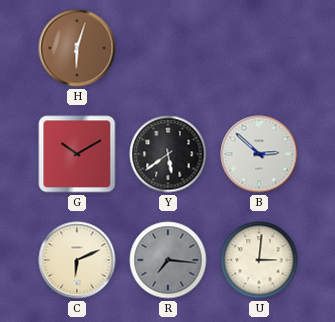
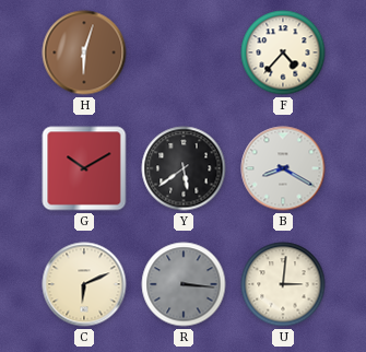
F: none -> 4:37 (283, 52)
B: 2:52 -> 8:20 (283, 168)
R: 7:16 -> 3:16 (184, 284)
